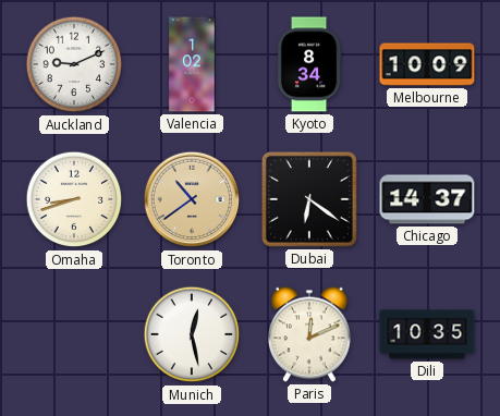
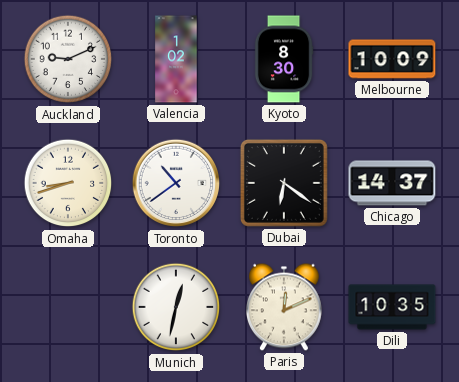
Kyoto: 8:34 -> 8:30 (284, 59)
Toronto dial: champagne -> white (176, 183)
Munich: 12:28 -> 12:32 (176, 307)
